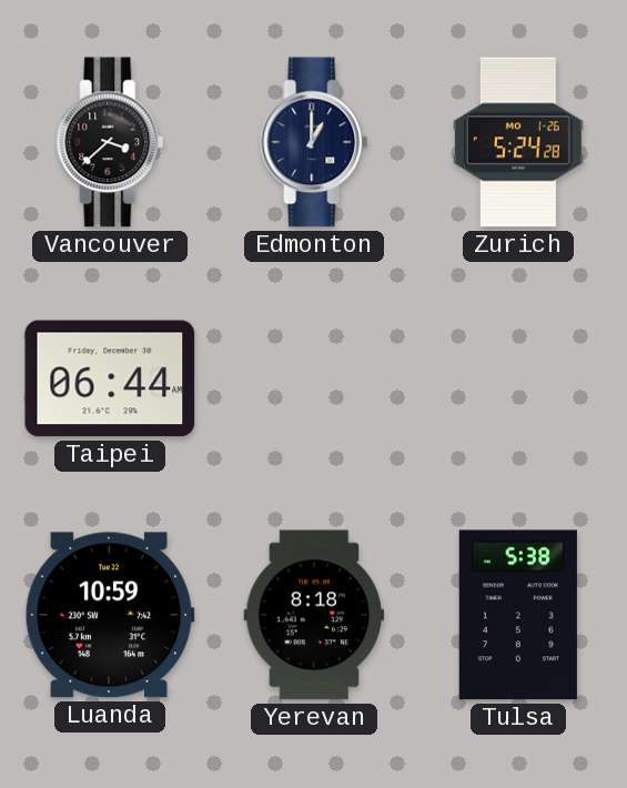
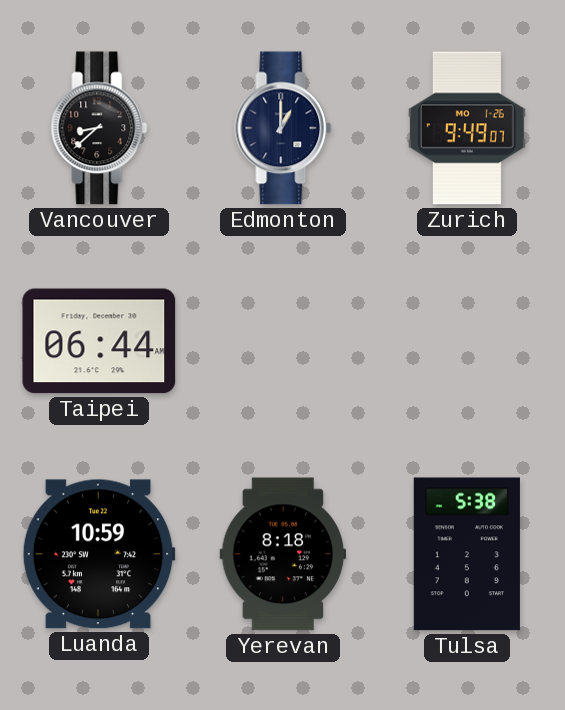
Vancouver: 3:38 -> 8:38 (99, 128)
Zurich: 5:24 -> 9:49 (467, 128)
